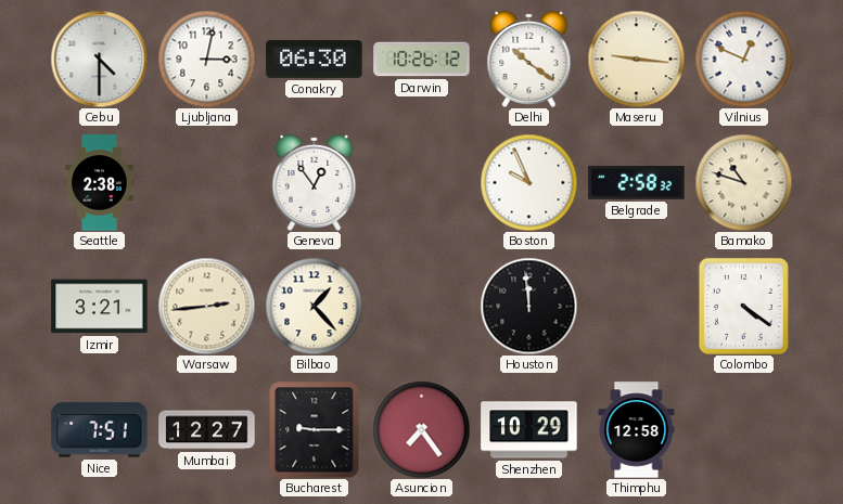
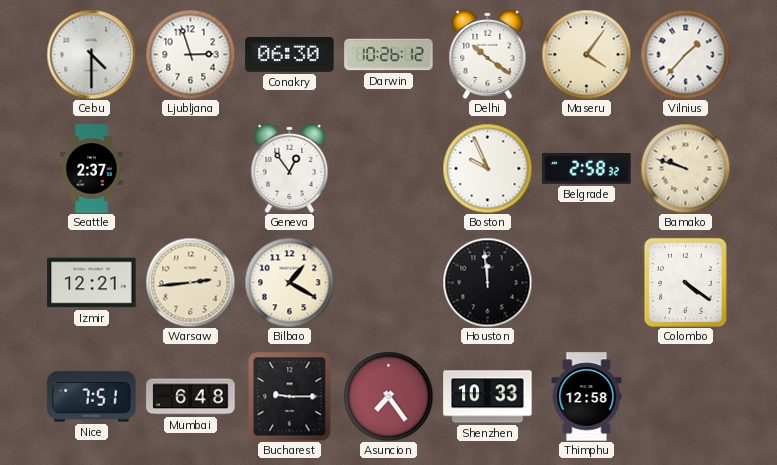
Ljubljana: 3:02 -> 2:57 (190, 54)
Maseru: 9:16 -> 4:06 (586, 54)
Vilnius: 12:49 -> 1:37 (685, 54)
Seattle: 2:38 -> 2:37 (92, 169)
Bamako: 10:48 -> 9:48 (685, 168)
Izmir: 3:21 -> 12:21 (92, 283)
Bilbao: 1:23 -> 1:20 (289, 282)
Mumbai: 12:27 -> 6:48 (191, 397)
Shenzhen: 10:29 -> 10:33 (488, 397)
